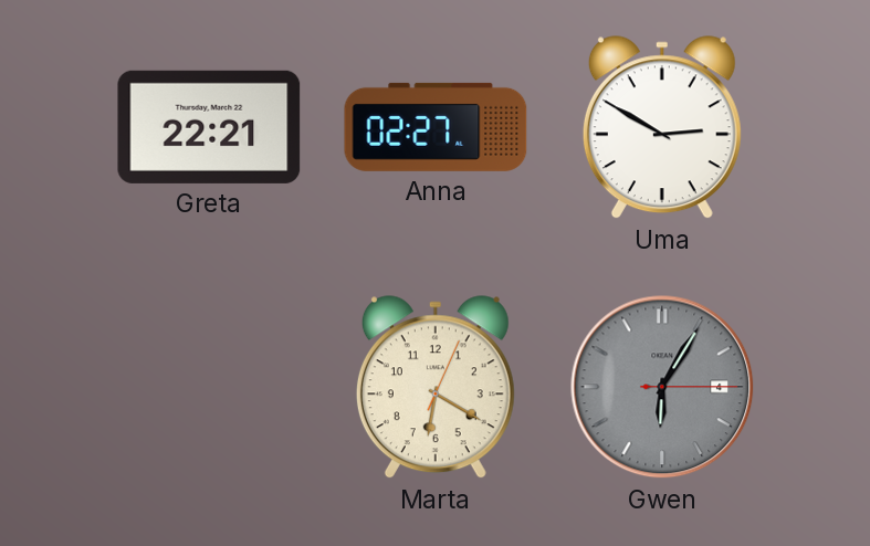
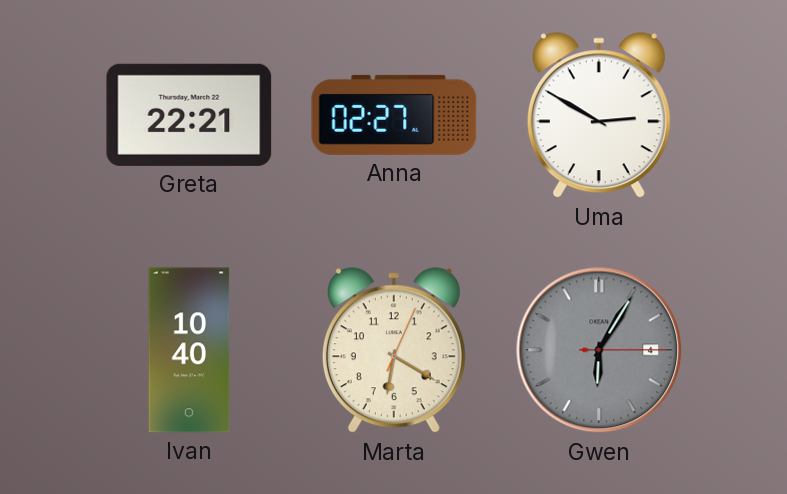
Ivan: none -> 10:40 (189, 350)
